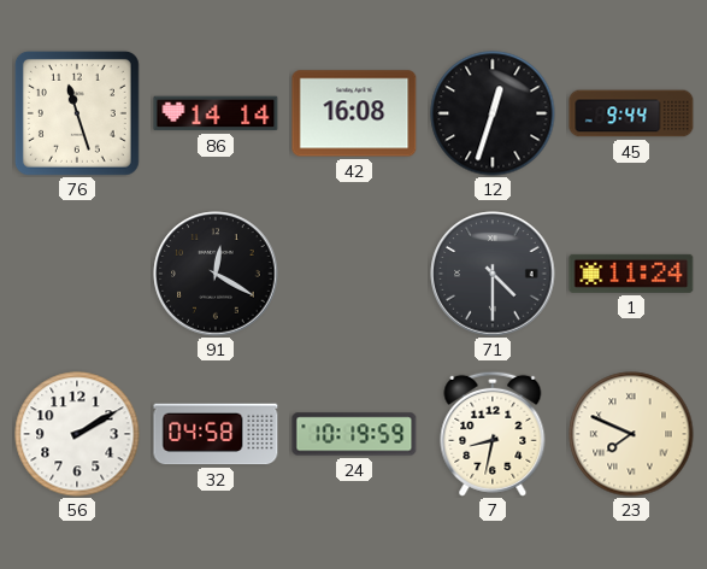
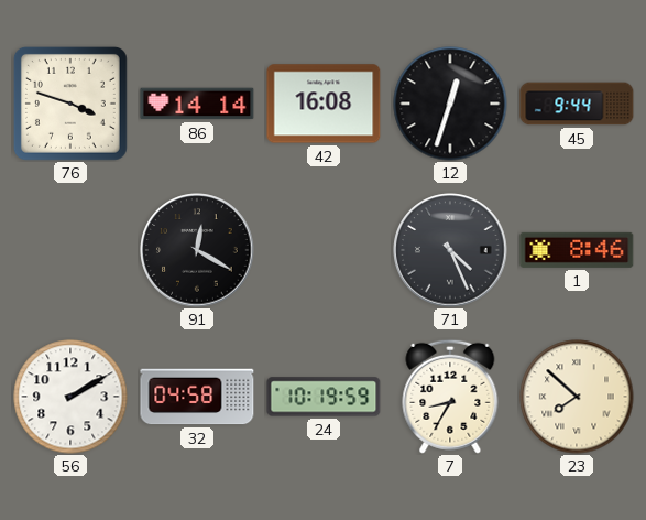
76: 11:27 -> 3:48 (70, 104)
71: 4:30 -> 4:26 (450, 250)
1: 11:24 -> 8:46 (577, 250)
7: 8:32 -> 8:35 (450, 397)
23: 7:49 -> 7:52 (577, 397)
